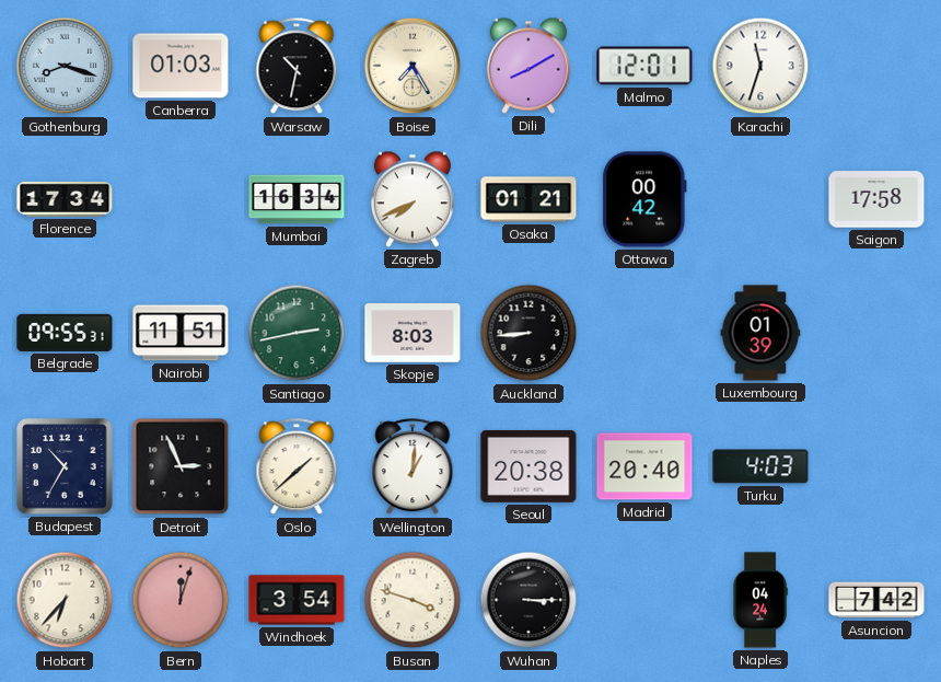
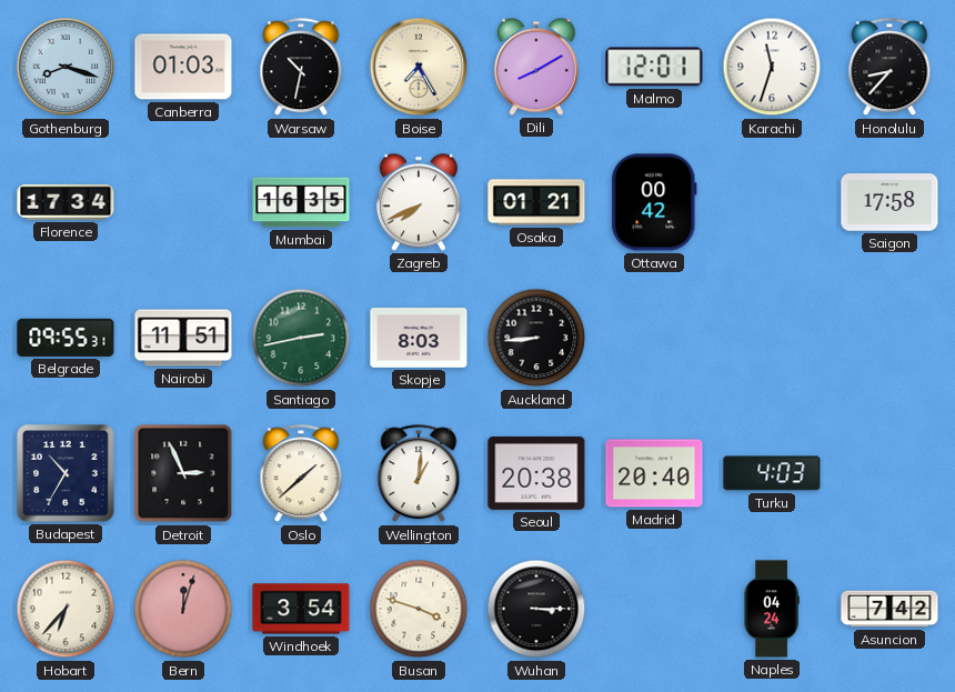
Honolulu: none -> 8:37 (889, 68)
Mumbai: 16:34 -> 16:35 (301, 202)
Luxembourg: 01:39 -> none (760, 333)
